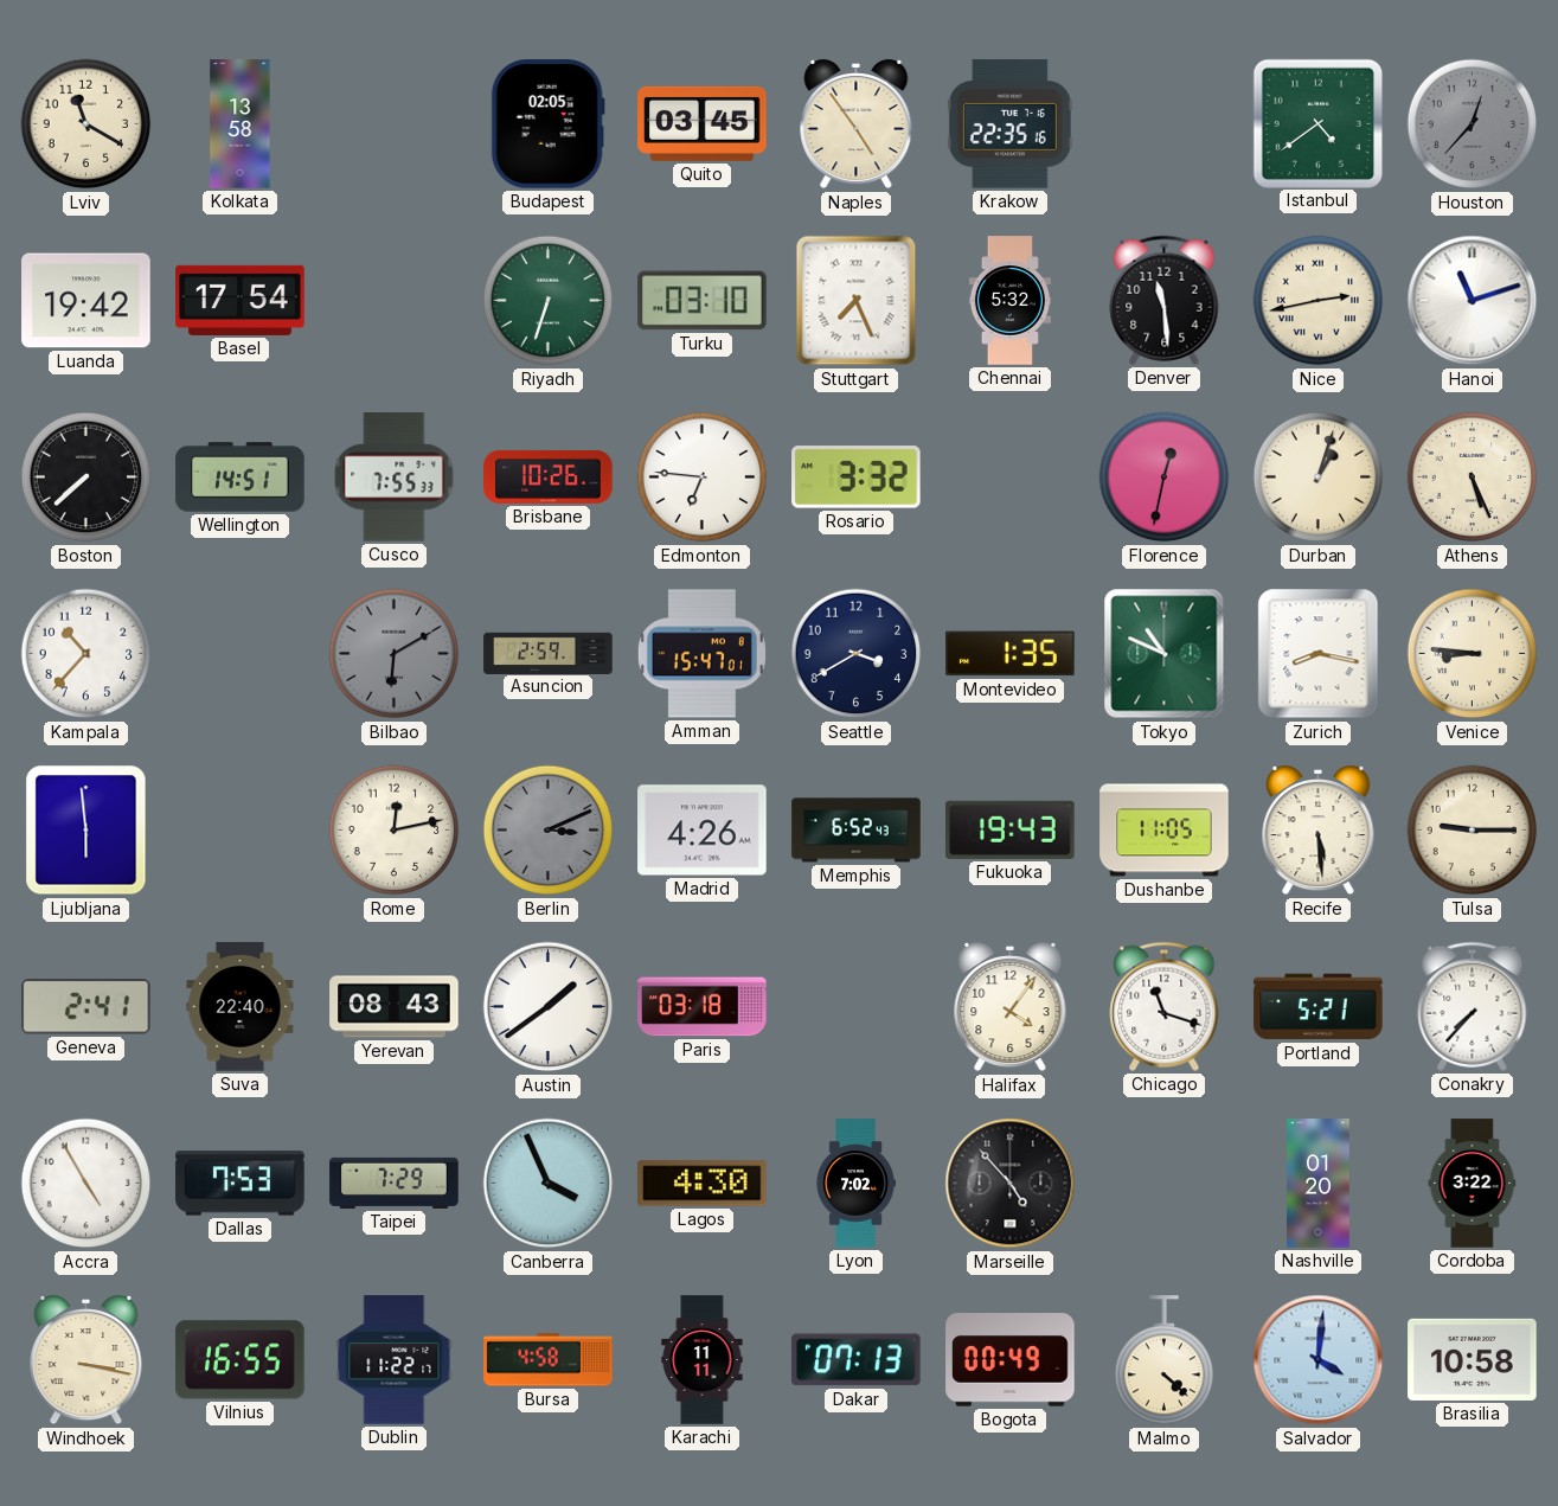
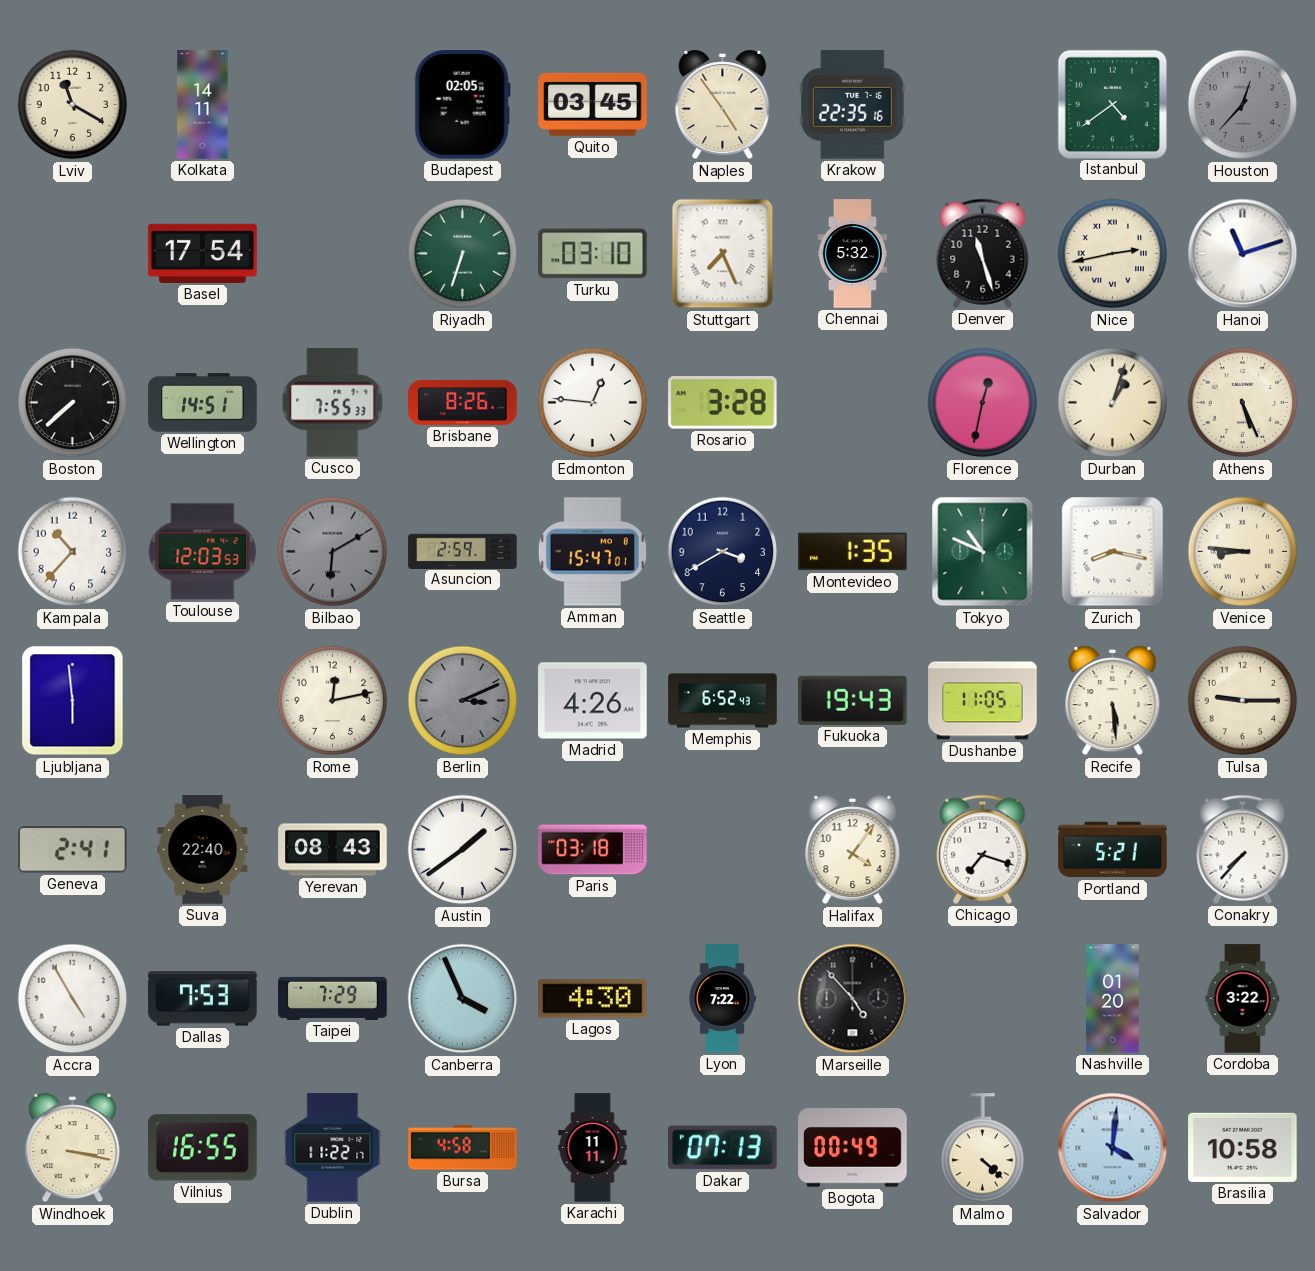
Kolkata: 13:58 -> 14:11 (203, 105)
Luanda: 19:42 -> none (86, 301)
Denver: 11:29 -> 11:27 (983, 253)
Brisbane: 10:26 -> 8:26 (463, 402)
Edmonton: 6:46 -> 12:46 (593, 403)
Rosario: 3:32 -> 3:28 (723, 403)
Toulouse: none -> 12:03 (203, 552)
Chicago: 11:18 -> 7:18 (983, 849)
Lyon: 7:02 -> 7:22 (722, 999)
